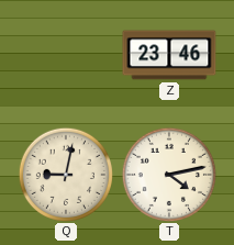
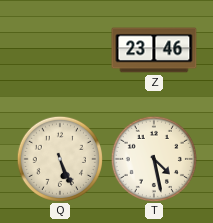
Q: 9:02 -> 5:26 (60, 159)
T: 4:13 -> 4:28 (154, 159)
